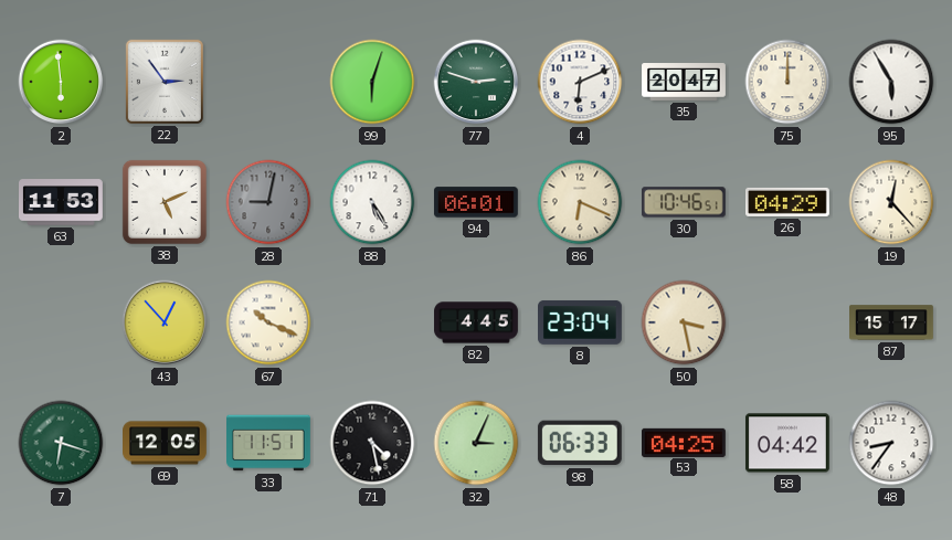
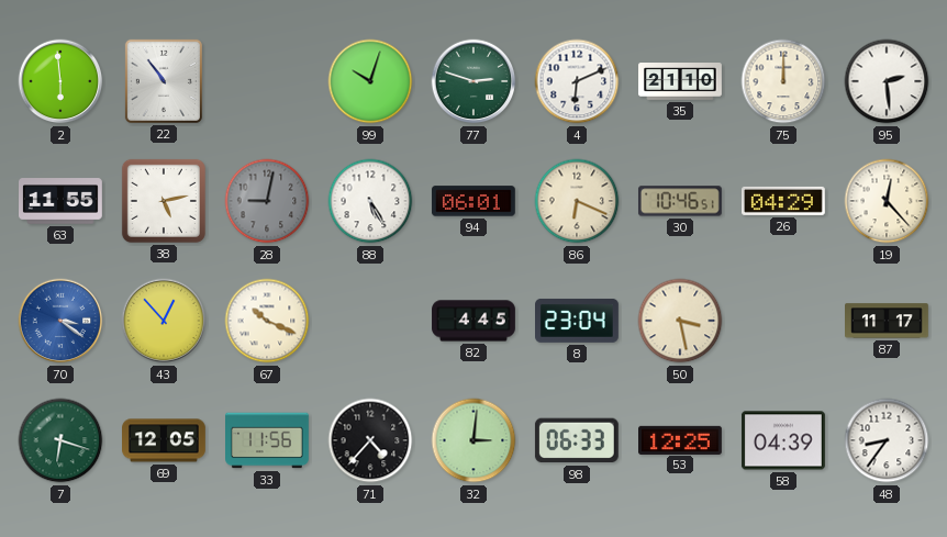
22: 2:54 -> 10:54 (164, 81)
99: 6:03 -> 10:03 (370, 81)
35: 20:47 -> 21:10 (680, 82)
95: 5:55 -> 2:29 (887, 81)
63: 11:53 -> 11:55 (62, 201)
38: 5:11 -> 5:13 (164, 201)
70: none -> 3:21 (60, 321)
87: 15:17 -> 11:17 (888, 321)
33: 11:51 -> 11:56 (268, 440)
71: 4:28 -> 4:37 (370, 440)
32: 3:04 -> 3:01 (473, 440)
53: 04:25 -> 12:25 (681, 439)
58: 04:42 -> 04:39 (783, 440)
